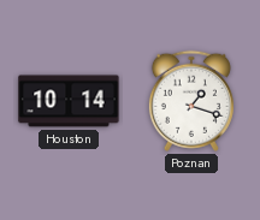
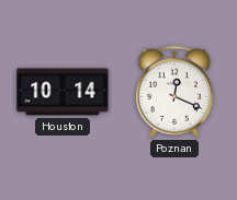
Poznan: 1:18 -> 12:19 (174, 92)
